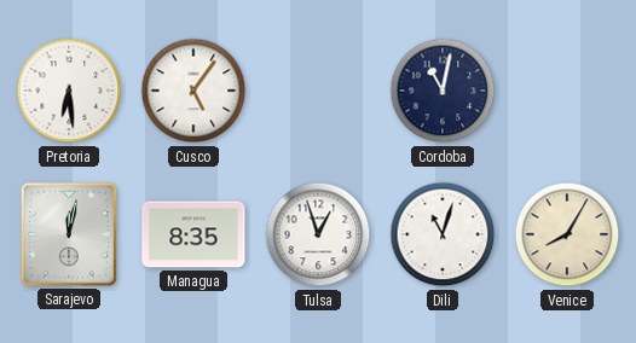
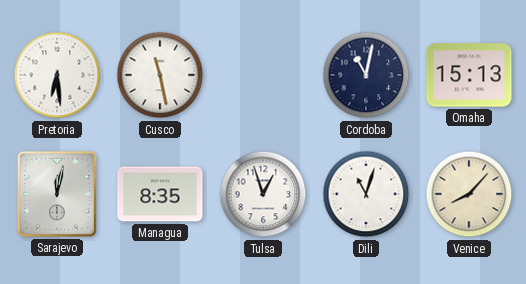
Cusco: 5:06 -> 11:28 (160, 75)
Omaha: none -> 15:13 (469, 75)
Venice: 8:05 -> 8:07 (469, 194)
